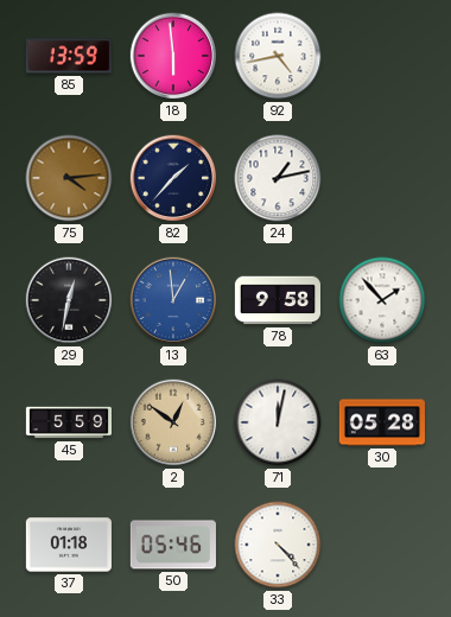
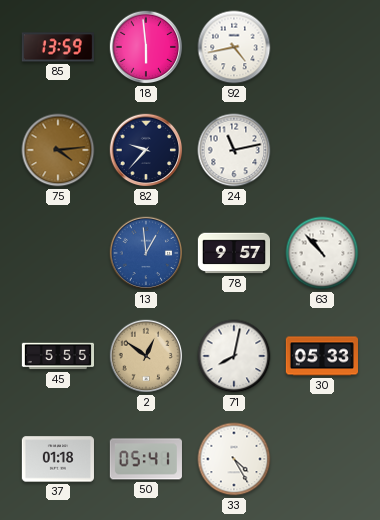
82: 1:37 -> 9:37 (146, 150)
24: 1:13 -> 11:13 (234, 150)
29: 12:32 -> none (69, 300)
78: 9:58 -> 9:57 (233, 253)
63: 1:53 -> 10:53 (322, 253)
45: 5:59 -> 5:55 (57, 356)
71: 12:02 -> 8:02 (234, 356)
30: 05:28 -> 05:33 (321, 356)
50: 05:46 -> 05:41 (146, 459)
33: 4:23 -> 4:25 (234, 459)
